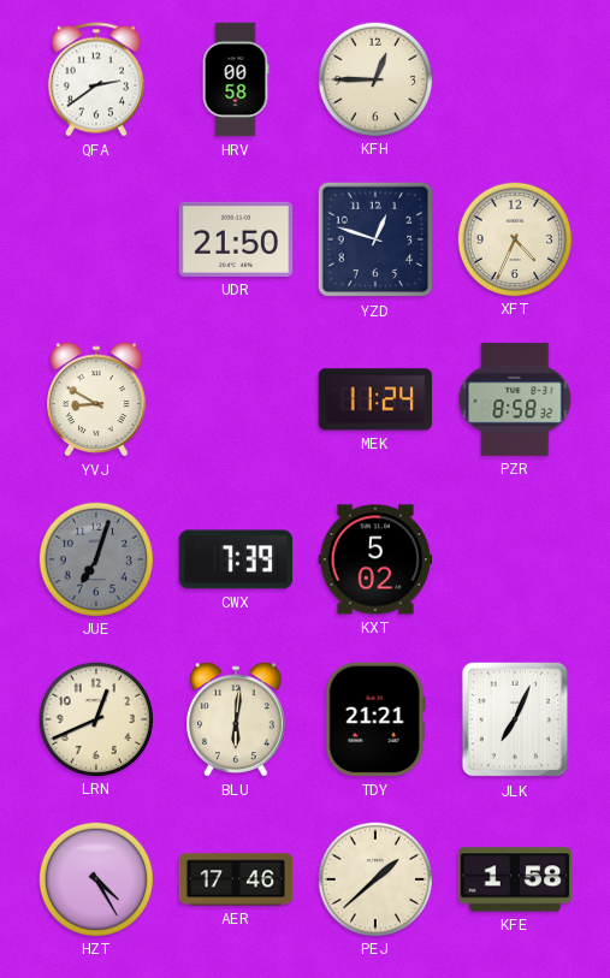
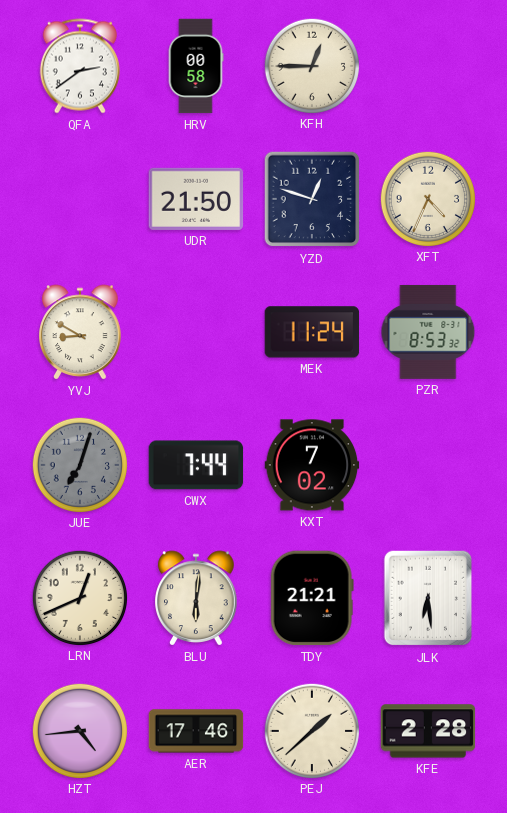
PZR: 8:58 -> 8:53 (428, 332)
CWX: 7:39 -> 7:44 (196, 465)
KXT: 5:02 -> 7:02 (312, 465)
JLK: 7:04 -> 6:29 (428, 598)
HZT: 4:25 -> 4:44 (79, 730)
KFE: 1:58 -> 2:28 (428, 731)
